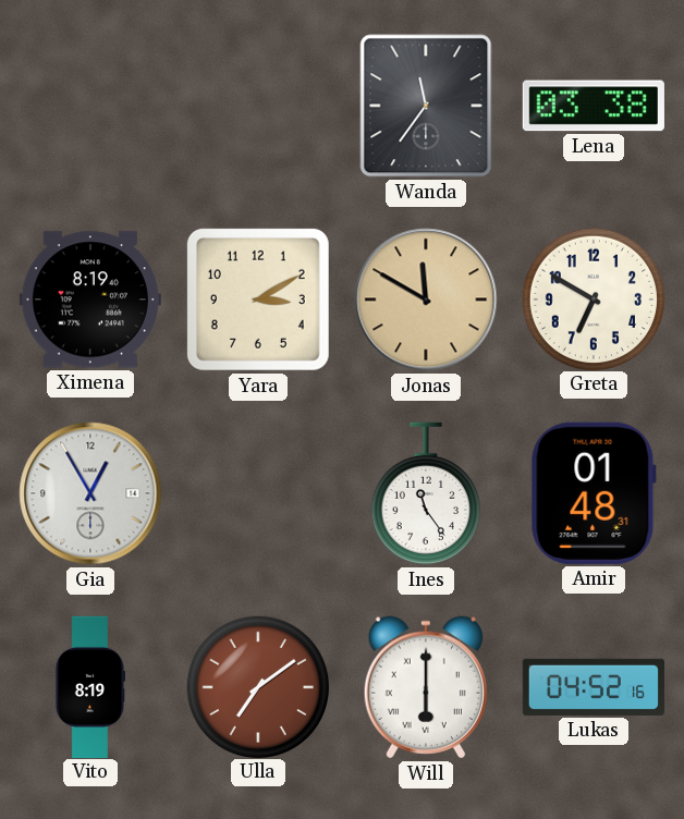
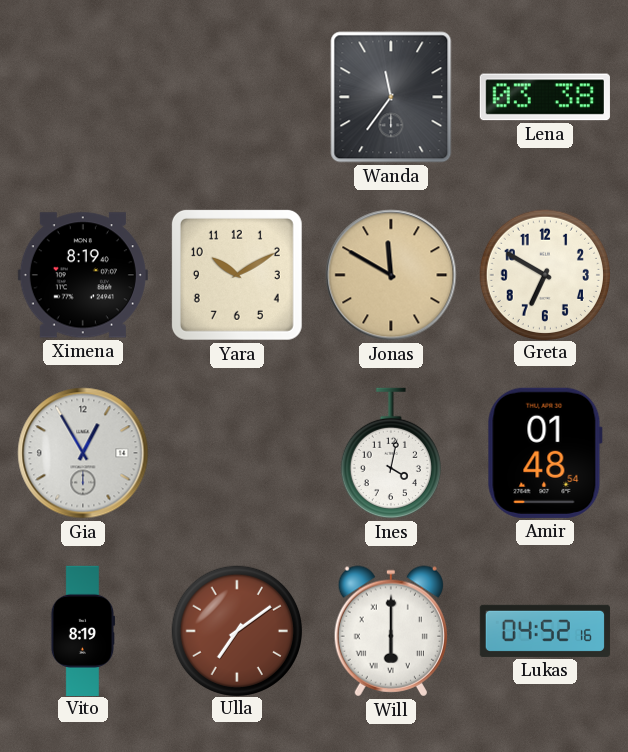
Yara: 3:10 -> 10:10 (237, 275)
Ines: 11:24 -> 4:02 (391, 453)
Amir: 01:48:31 -> 01:48:54 (545, 453)
